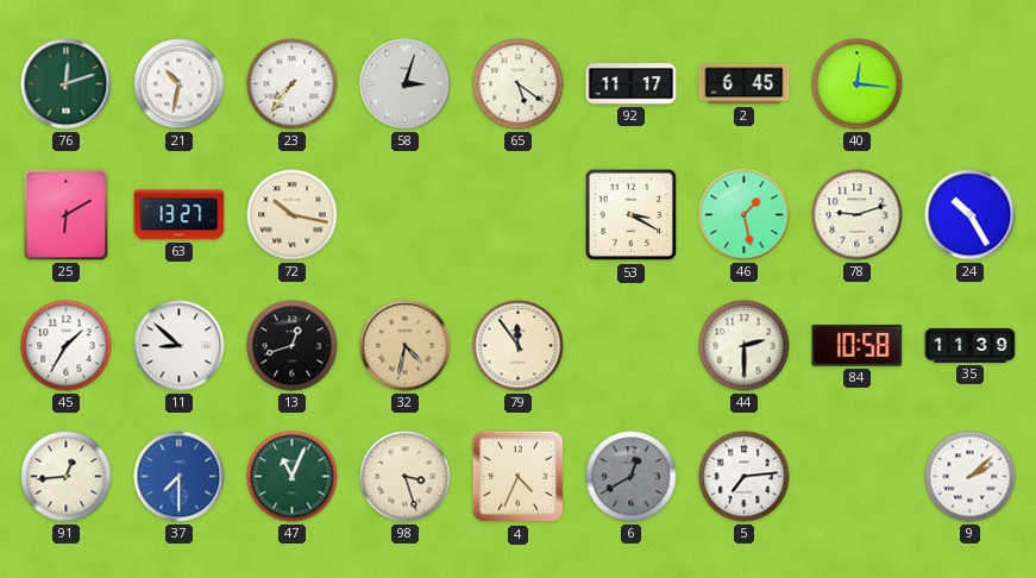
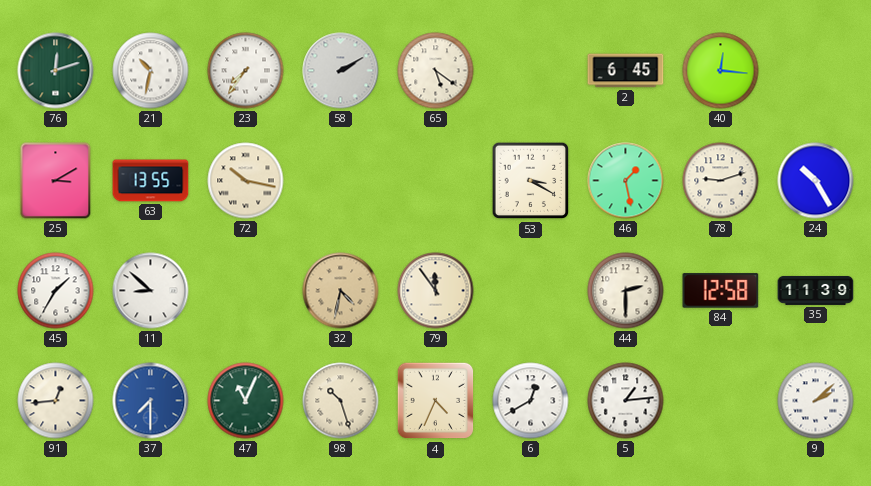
58: 3:03 -> 2:10 (341, 71)
92: 11:17 -> none (632, 84)
25: 6:10 -> 3:10 (56, 181)
63: 13:27 -> 13:55 (151, 181)
13: 12:42 -> none (293, 346)
84: 10:58 -> 12:58 (721, 291)
98: 3:27 -> 10:27 (341, 401)
6 dial: grey -> white (531, 401)
5: 7:14 -> 1:14 (626, 401)
